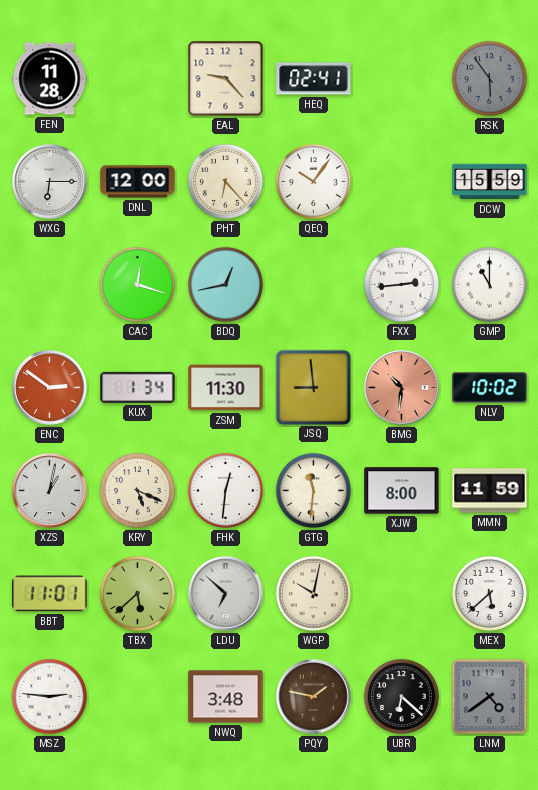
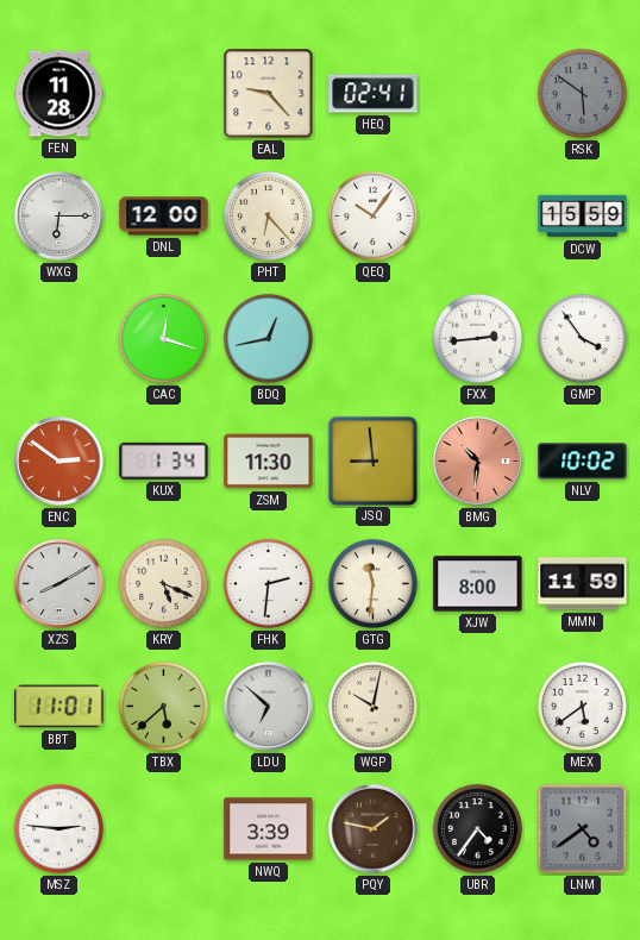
RSK: 5:54 -> 5:51 (582, 93)
GMP: 11:00 -> 3:54 (582, 338)
XZS: 1:02 -> 8:10 (59, 584)
FHK: 12:31 -> 2:31 (268, 583)
MEX: 5:38 -> 5:39 (582, 706)
NWQ: 3:48 -> 3:39 (269, 829)
UBR: 6:22 -> 4:36 (477, 828)
